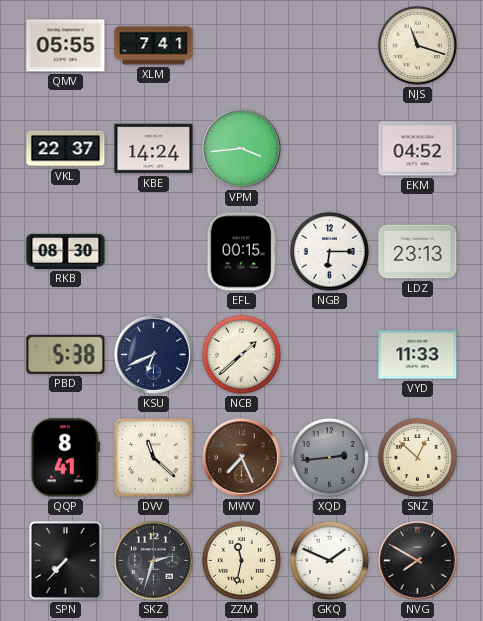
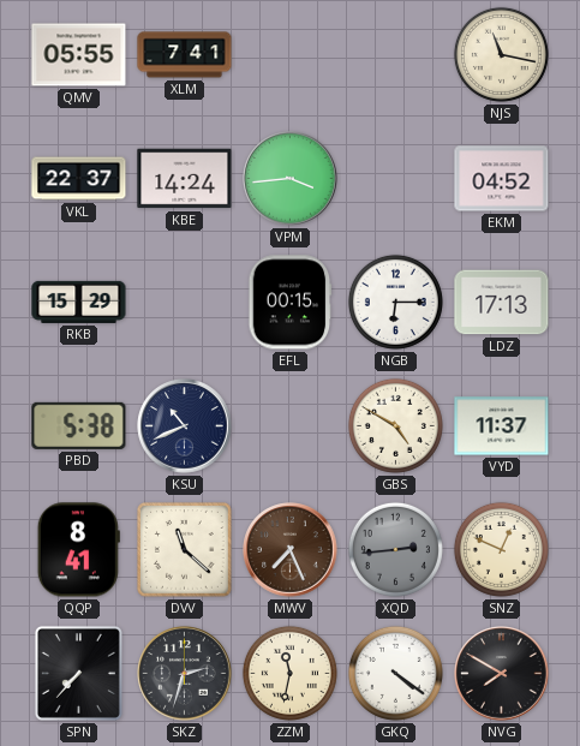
NJS: 11:18 -> 11:17 (501, 54)
RKB: 08:30 -> 15:29 (79, 302)
LDZ: 23:13 -> 17:13 (502, 303)
KSU: 6:41 -> 10:41 (185, 426)
NCB: 1:38 -> none (241, 354)
GBS: none -> 4:50 (395, 425)
VYD: 11:33 -> 11:37 (502, 426)
SNZ: 12:52 -> 12:49 (501, 549)
GKQ: 1:49 -> 4:21 (395, 673)
